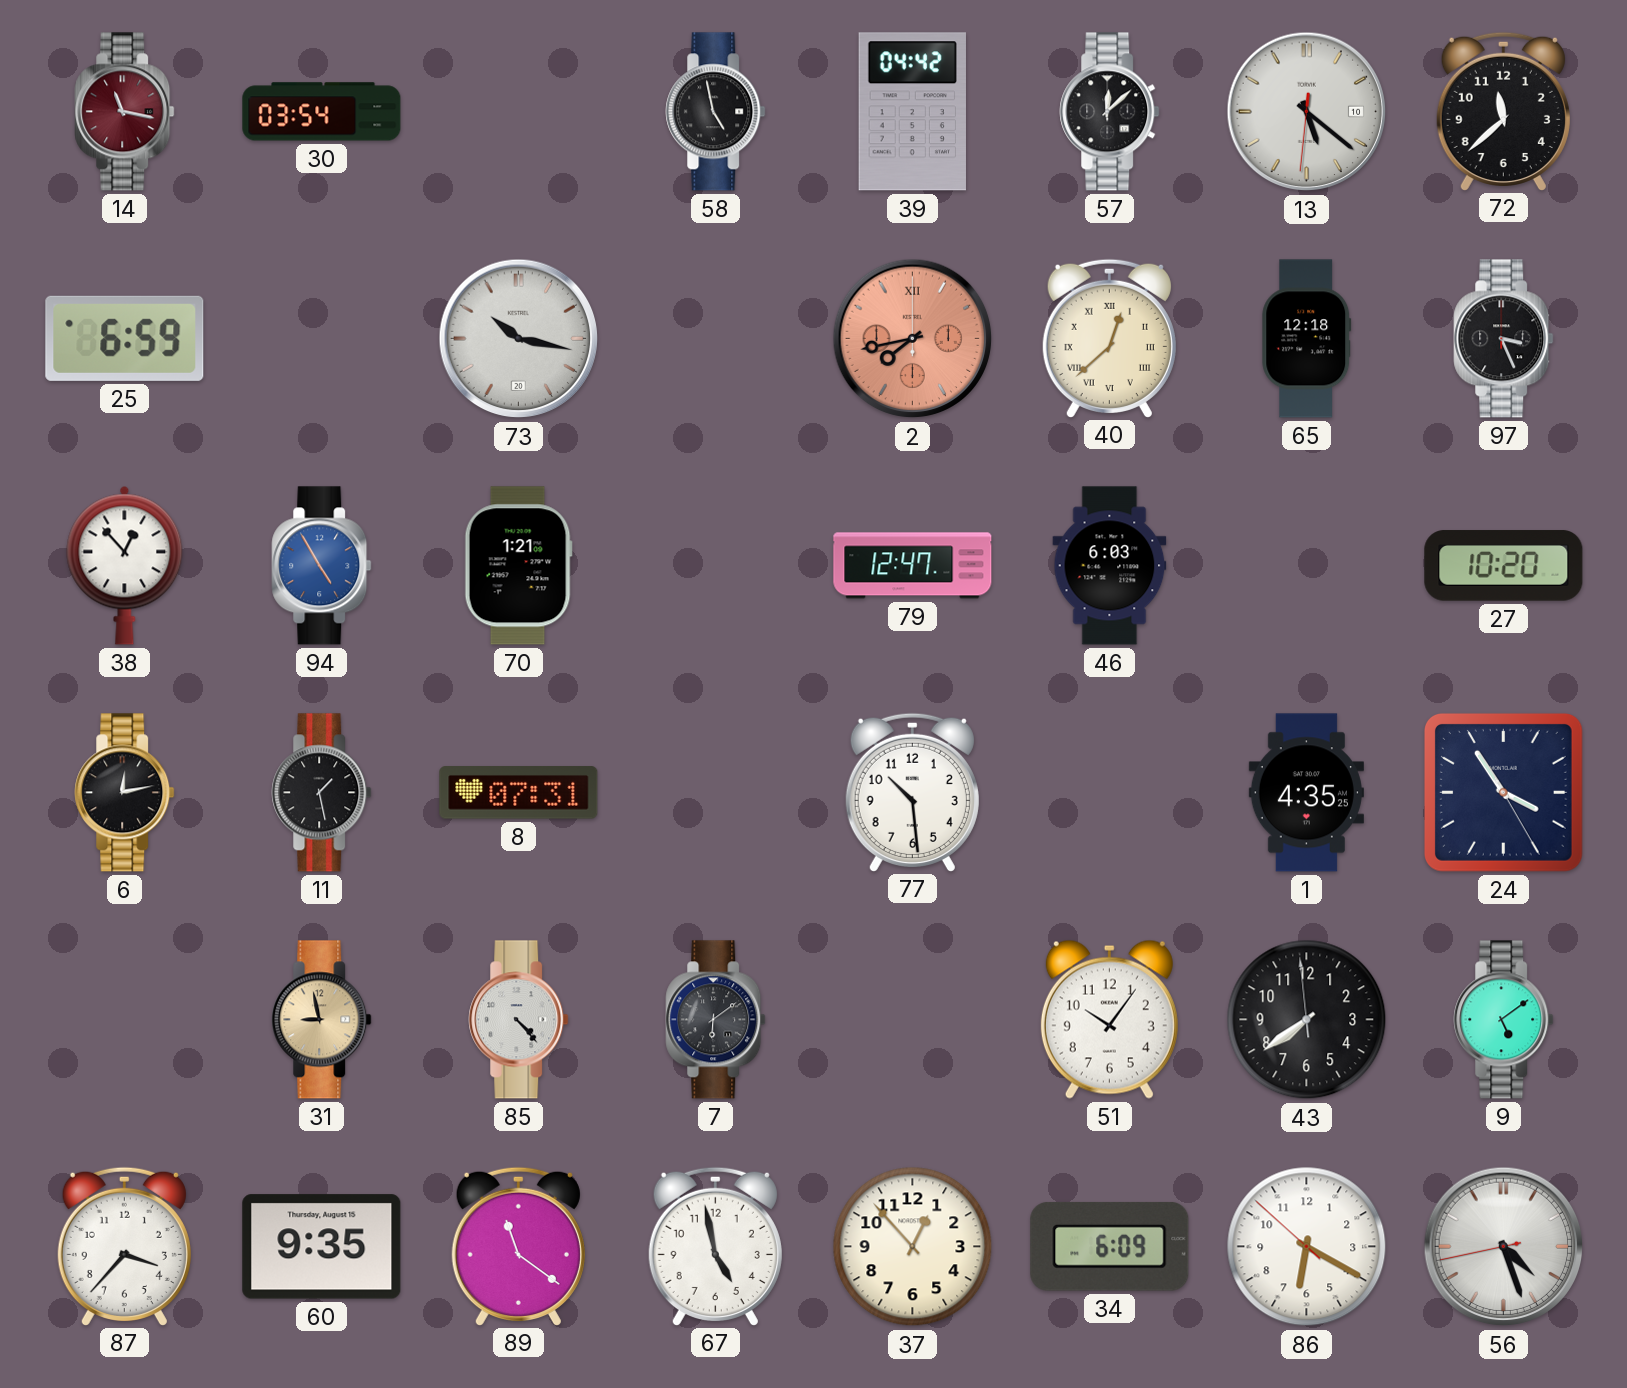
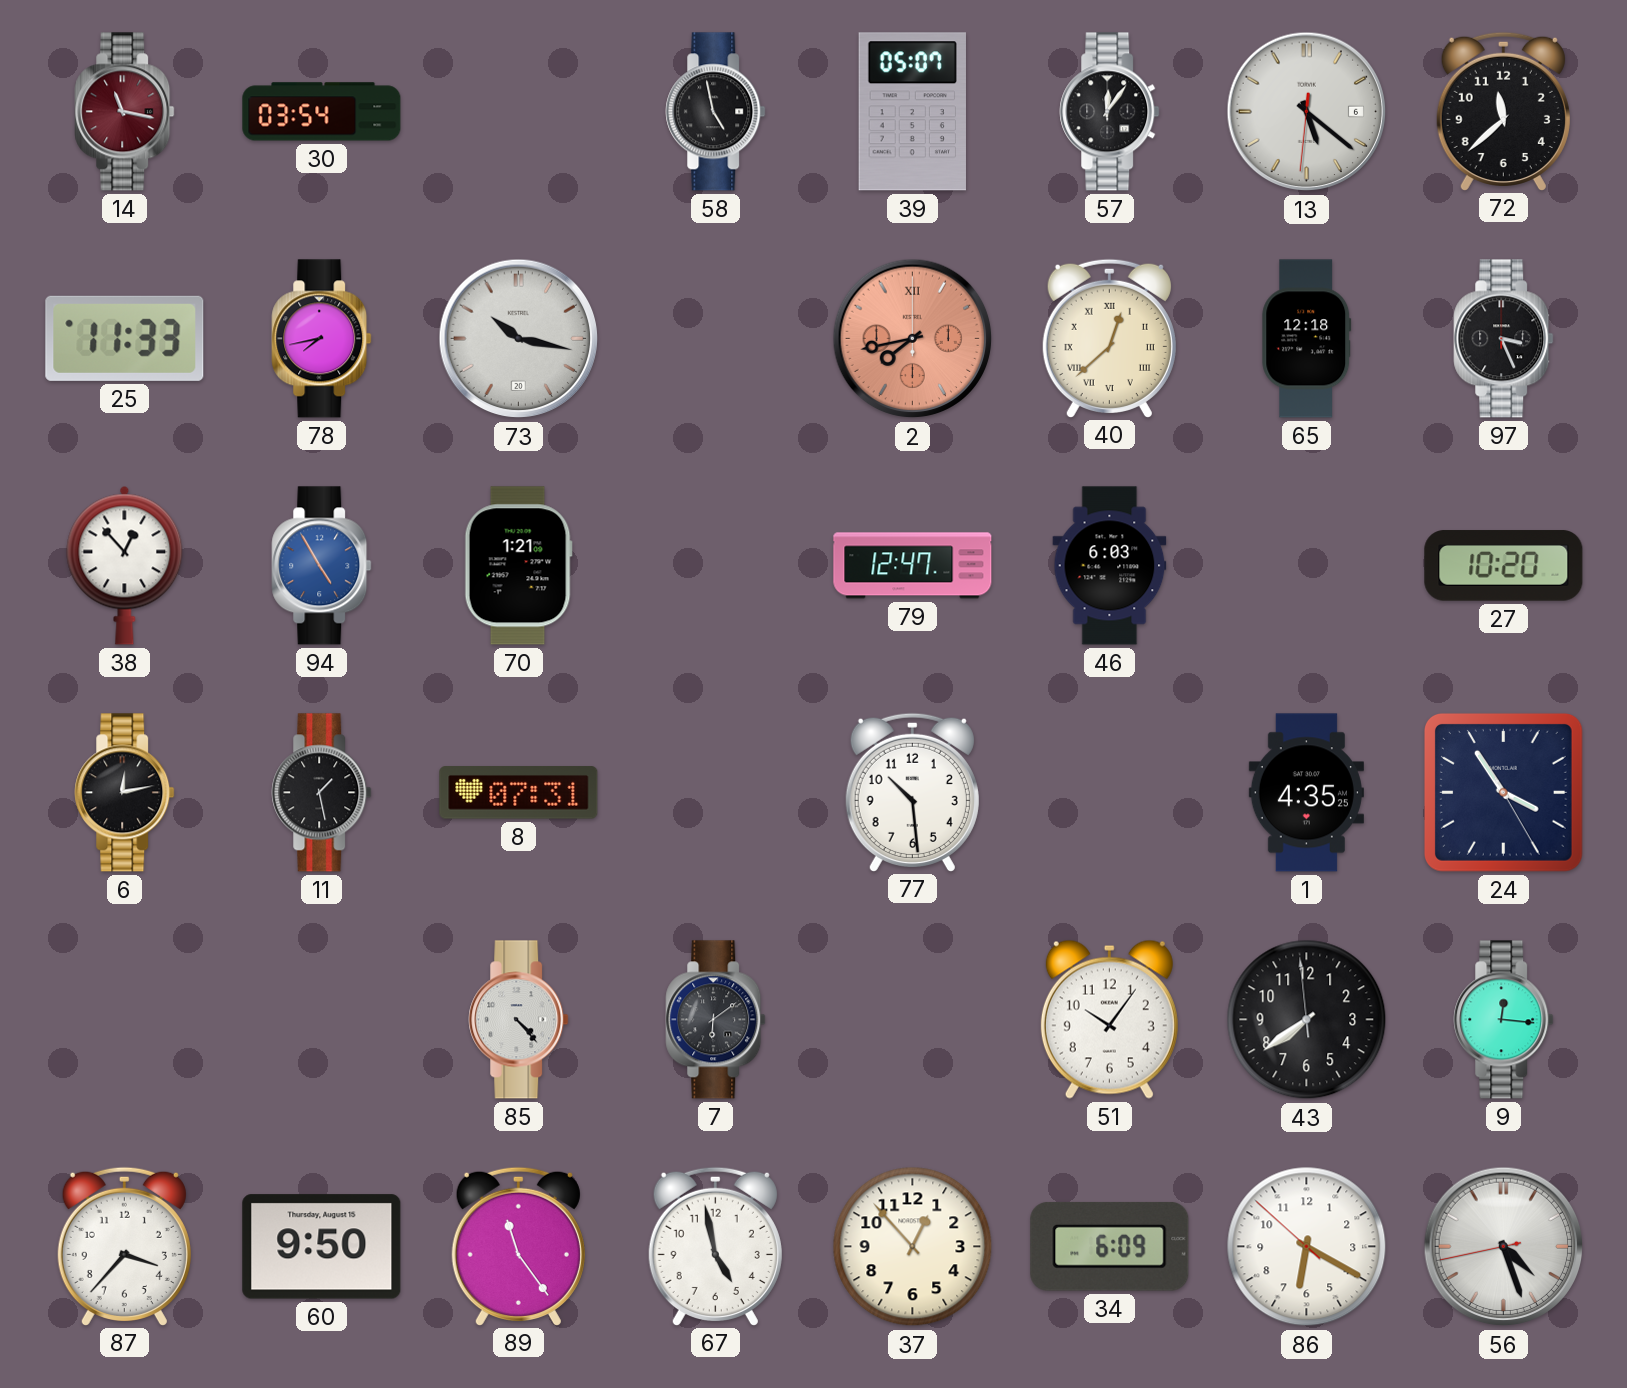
39: 04:42 -> 05:07 (912, 112)
57: 12:08 -> 12:06 (1110, 112)
13 date: 10 -> 6 (1307, 112)
25: 6:59 -> 11:33 (125, 338)
78: none -> 7:43 (322, 339)
31: 8:58 -> none (322, 1020)
9: 5:09 -> 12:16 (1504, 1020)
60: 9:35 -> 9:50 (322, 1247)
89: 11:21 -> 11:24 (518, 1246)
